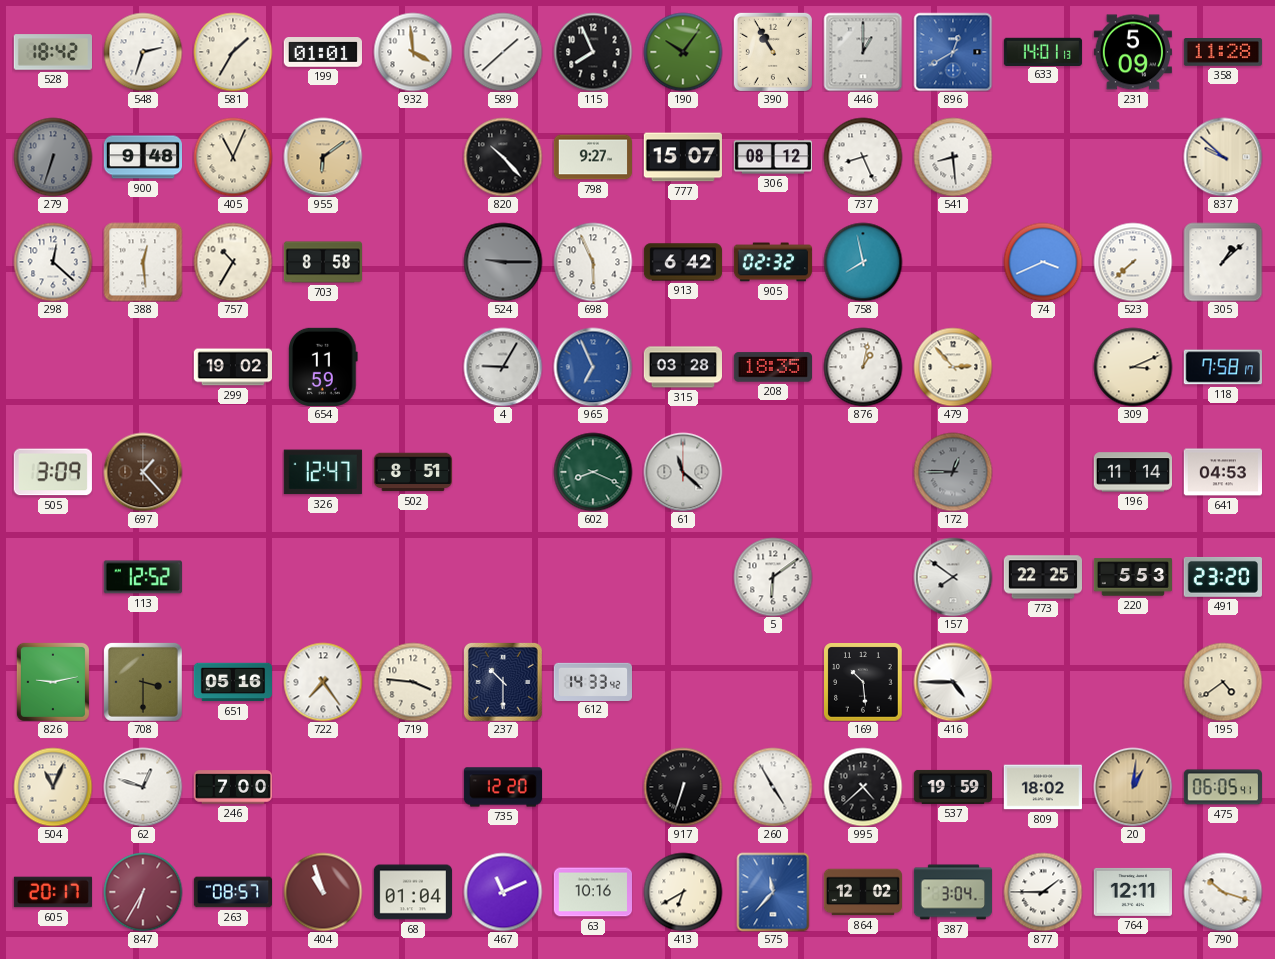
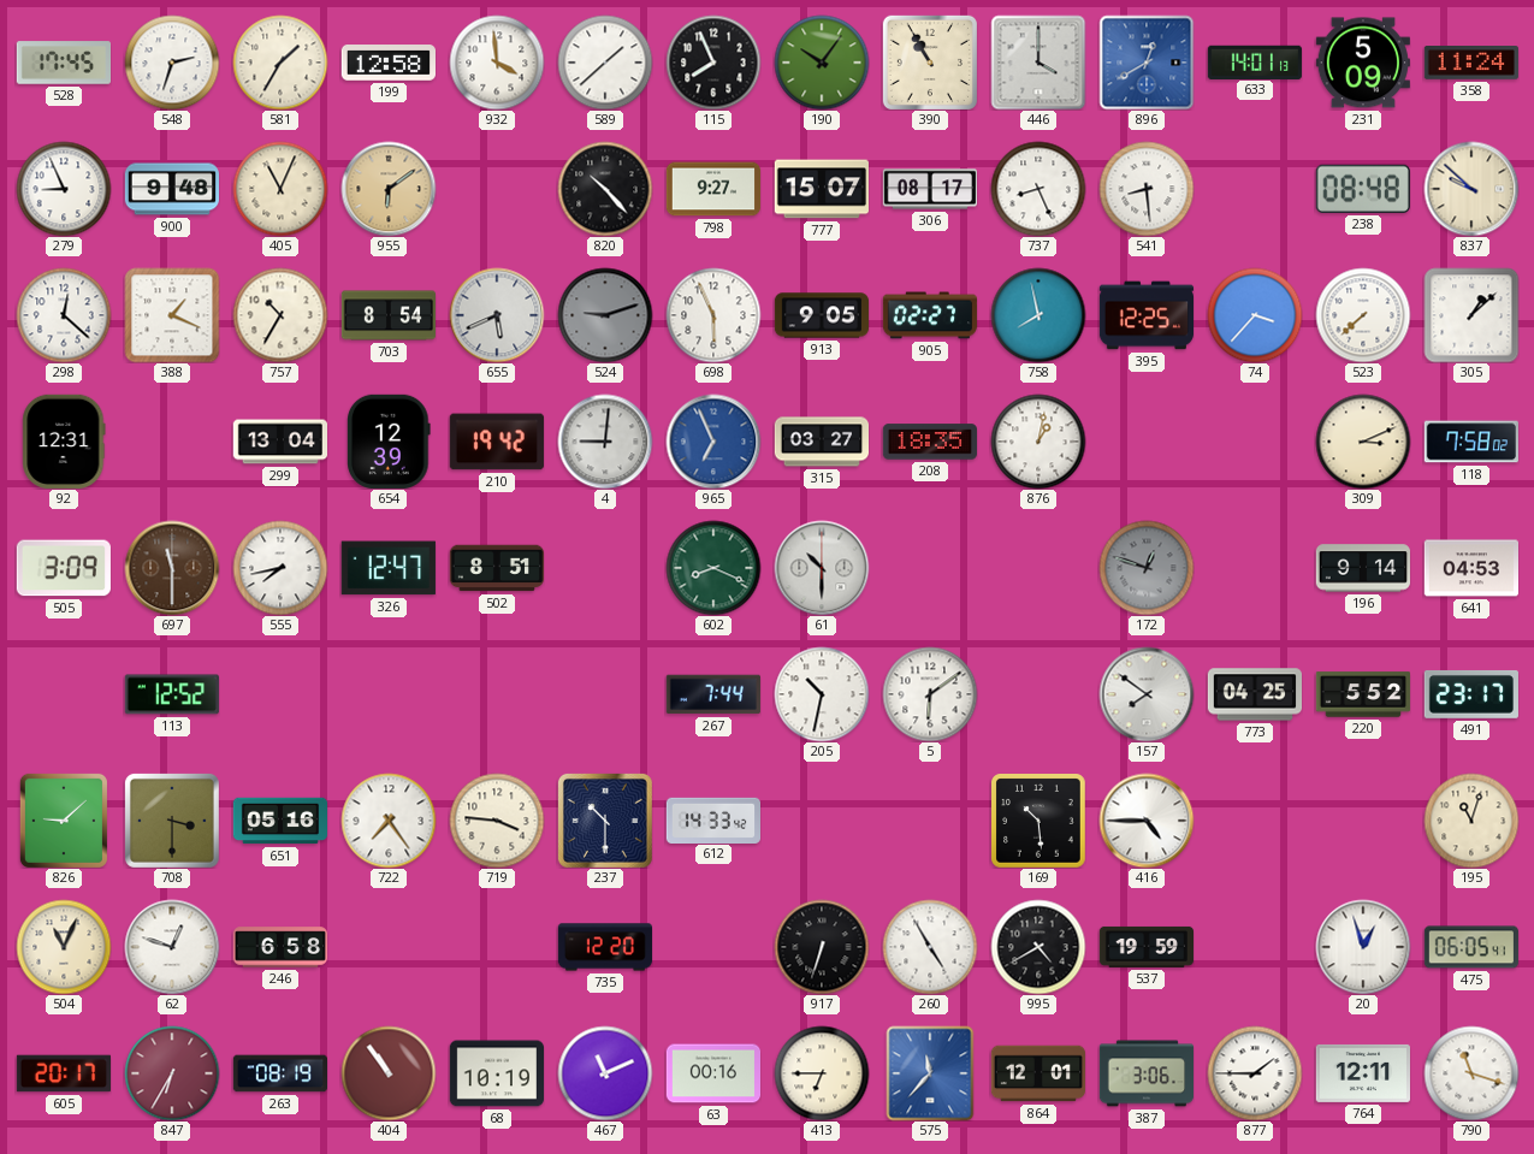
528: 18:42 -> 17:45 (63, 63)
199: 01:01 -> 12:58 (387, 63)
446: 1:00 -> 4:00 (1038, 63)
358: 11:28 -> 11:24 (1470, 63)
279: 6:33 -> 8:56 (64, 189)
279 dial: grey -> white (64, 189)
306: 08:12 -> 08:17 (929, 189)
238: none -> 08:48 (1363, 189)
388: 12:29 -> 1:19 (172, 315)
703: 8:58 -> 8:54 (387, 315)
655: none -> 5:41 (497, 315)
524: 9:15 -> 9:12 (605, 315)
913: 6:42 -> 9:05 (821, 315)
905: 02:32 -> 02:27 (929, 315)
395: none -> 12:25 (1145, 315)
74: 3:41 -> 3:37 (1255, 315)
92: none -> 12:31 (64, 442)
299: 19:02 -> 13:04 (279, 442)
654: 11:59 -> 12:39 (390, 442)
210: none -> 19:42 (497, 442)
4: 9:05 -> 9:01 (605, 442)
315: 03:28 -> 03:27 (821, 442)
479: 2:53 -> none (953, 367)
118: 7:58:17 -> 7:58:02 (1471, 442)
697: 1:23 -> 11:30 (172, 568)
555: none -> 7:43 (280, 568)
61: 11:22 -> 10:30 (822, 568)
172: 12:45 -> 12:48 (1147, 568)
196: 11:14 -> 9:14 (1362, 568)
267: none -> 7:44 (713, 694)
205: none -> 10:32 (822, 694)
773: 22:25 -> 04:25 (1254, 694)
220: 5:53 -> 5:52 (1362, 694)
491: 23:20 -> 23:17 (1471, 694)
826: 9:13 -> 9:08 (64, 821)
195: 4:39 -> 11:03 (1471, 821)
246: 7:00 -> 6:58 (279, 947)
995: 4:38 -> 4:40 (1038, 947)
809: 18:02 -> none (1042, 787)
20: 1:01 -> 12:57 (1363, 947)
20 dial: champagne -> white (1363, 947)
263: 08:57 -> 08:19 (279, 1073)
404: 10:57 -> 10:54 (389, 1073)
68: 01:04 -> 10:19 (496, 1073)
63: 10:16 -> 00:16 (712, 1073)
413: 6:40 -> 6:45 (822, 1073)
864: 12:02 -> 12:01 (1037, 1073)
387: 3:04 -> 3:06 (1145, 1073)
790: 10:18 -> 11:18 (1471, 1073)
